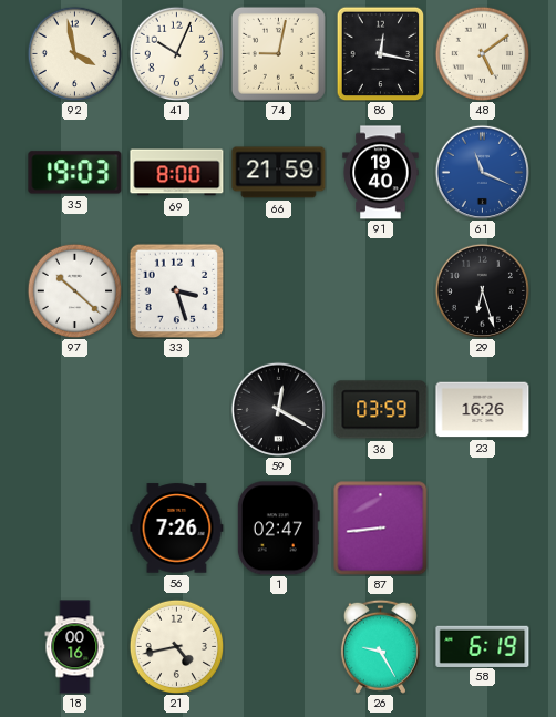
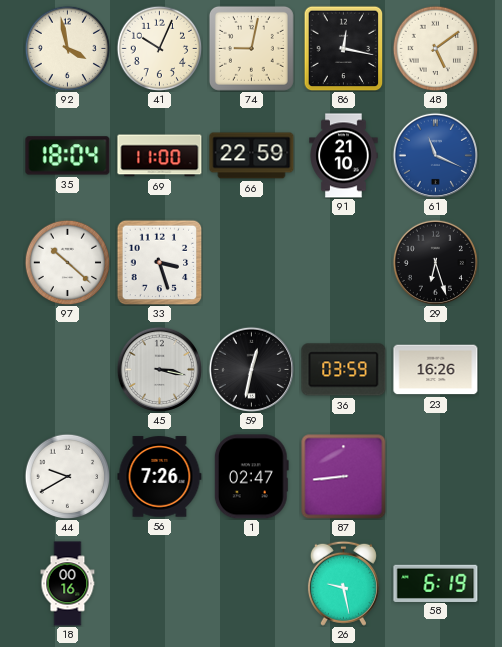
35: 19:03 -> 18:04 (68, 156)
69: 8:00 -> 11:00 (160, 156)
66: 21:59 -> 22:59 (252, 156)
91: 19:40 -> 21:10 (344, 156)
45: none -> 3:17 (159, 369)
59: 12:20 -> 12:32 (251, 369)
44: none -> 9:40 (67, 476)
21: 4:43 -> none (176, 646)
26: 9:25 -> 9:28 (343, 583)
